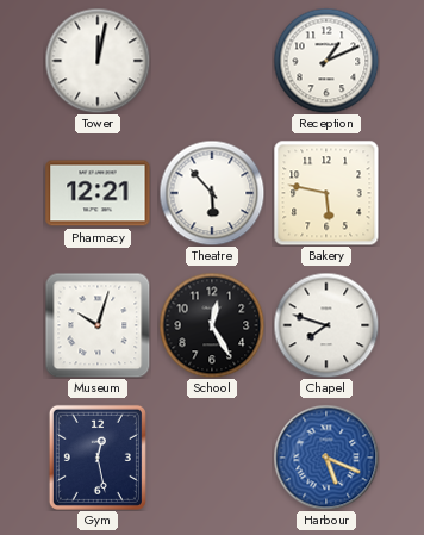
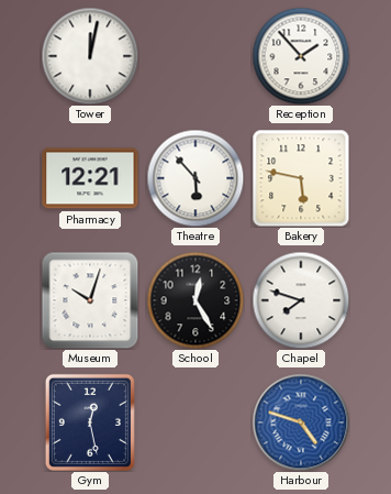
Reception: 1:11 -> 1:53 (301, 56)
Harbour: 5:19 -> 4:48 (301, 422)
